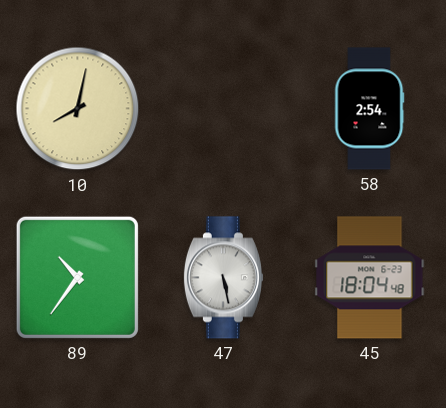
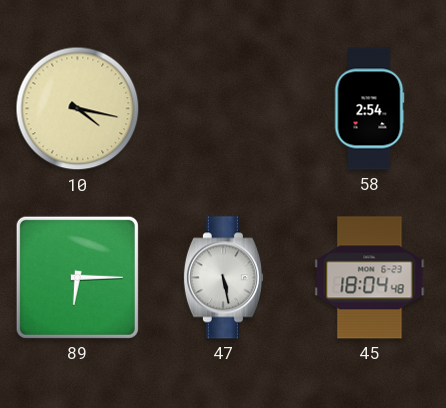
10: 8:02 -> 4:17 (78, 109)
89: 10:36 -> 6:15 (77, 277)
